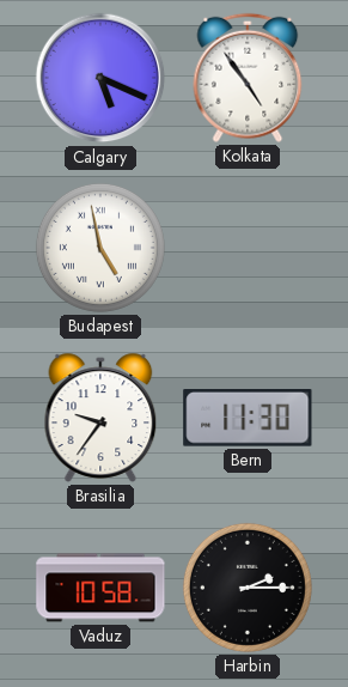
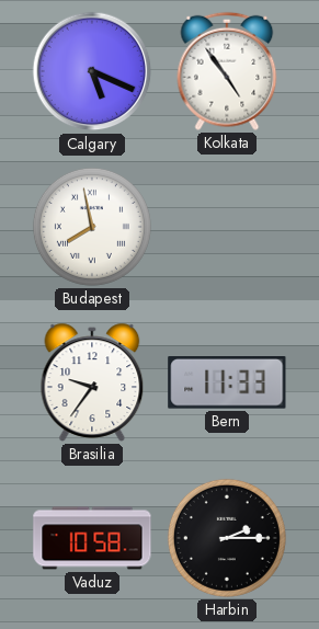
Budapest: 4:58 -> 7:58 (92, 227)
Bern: 11:30 -> 11:33 (227, 384)
